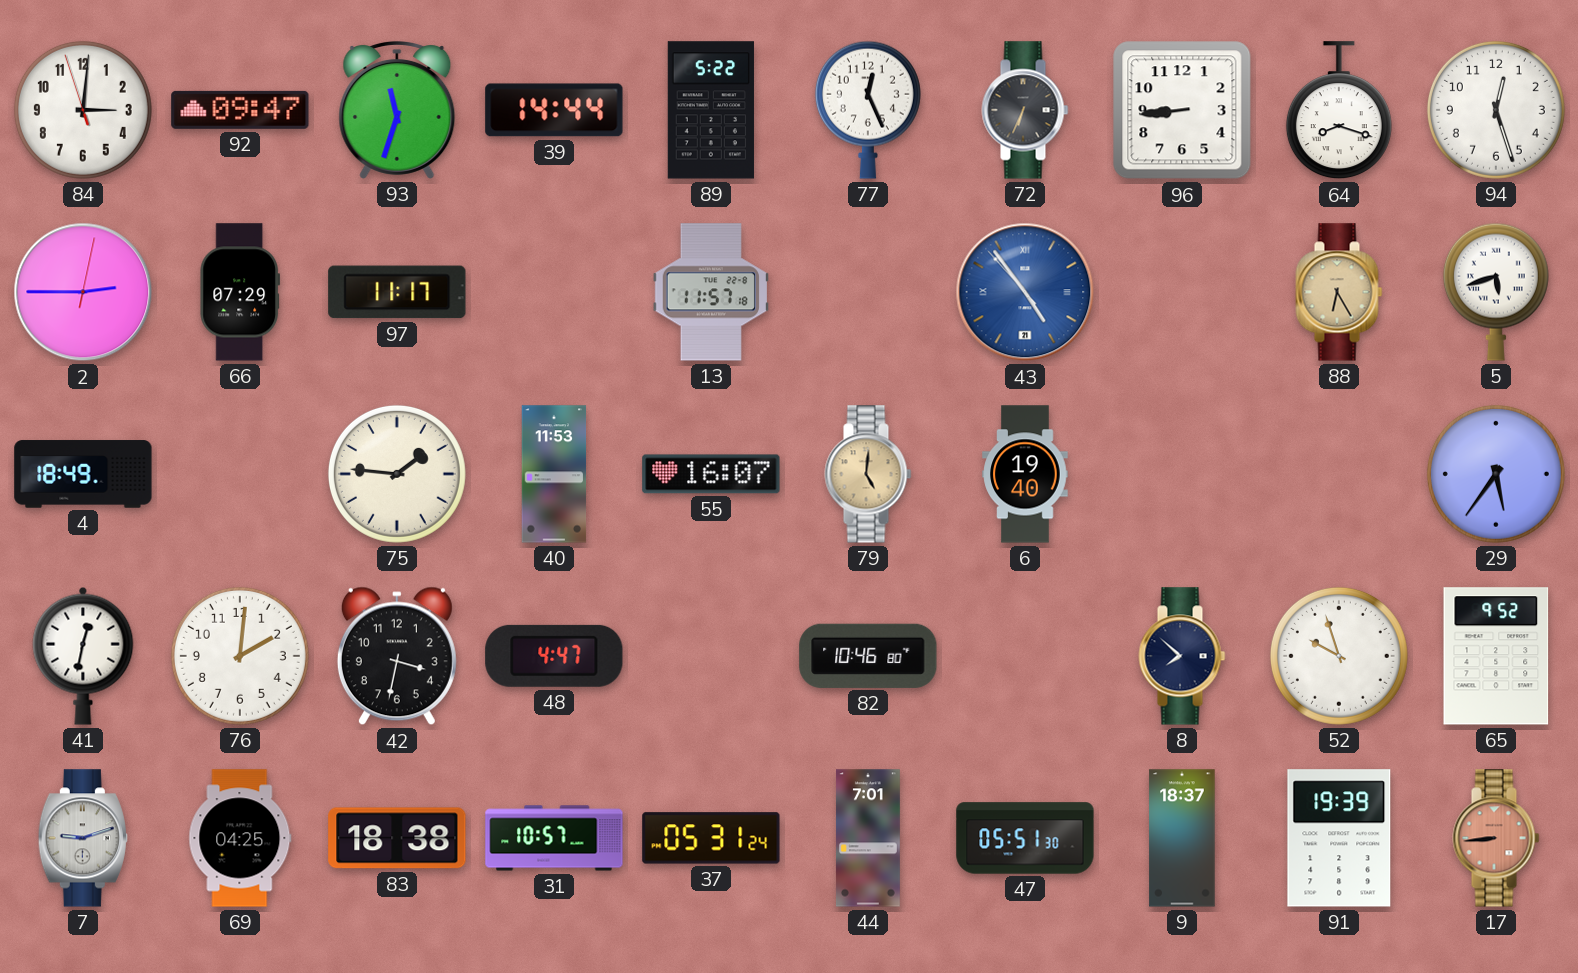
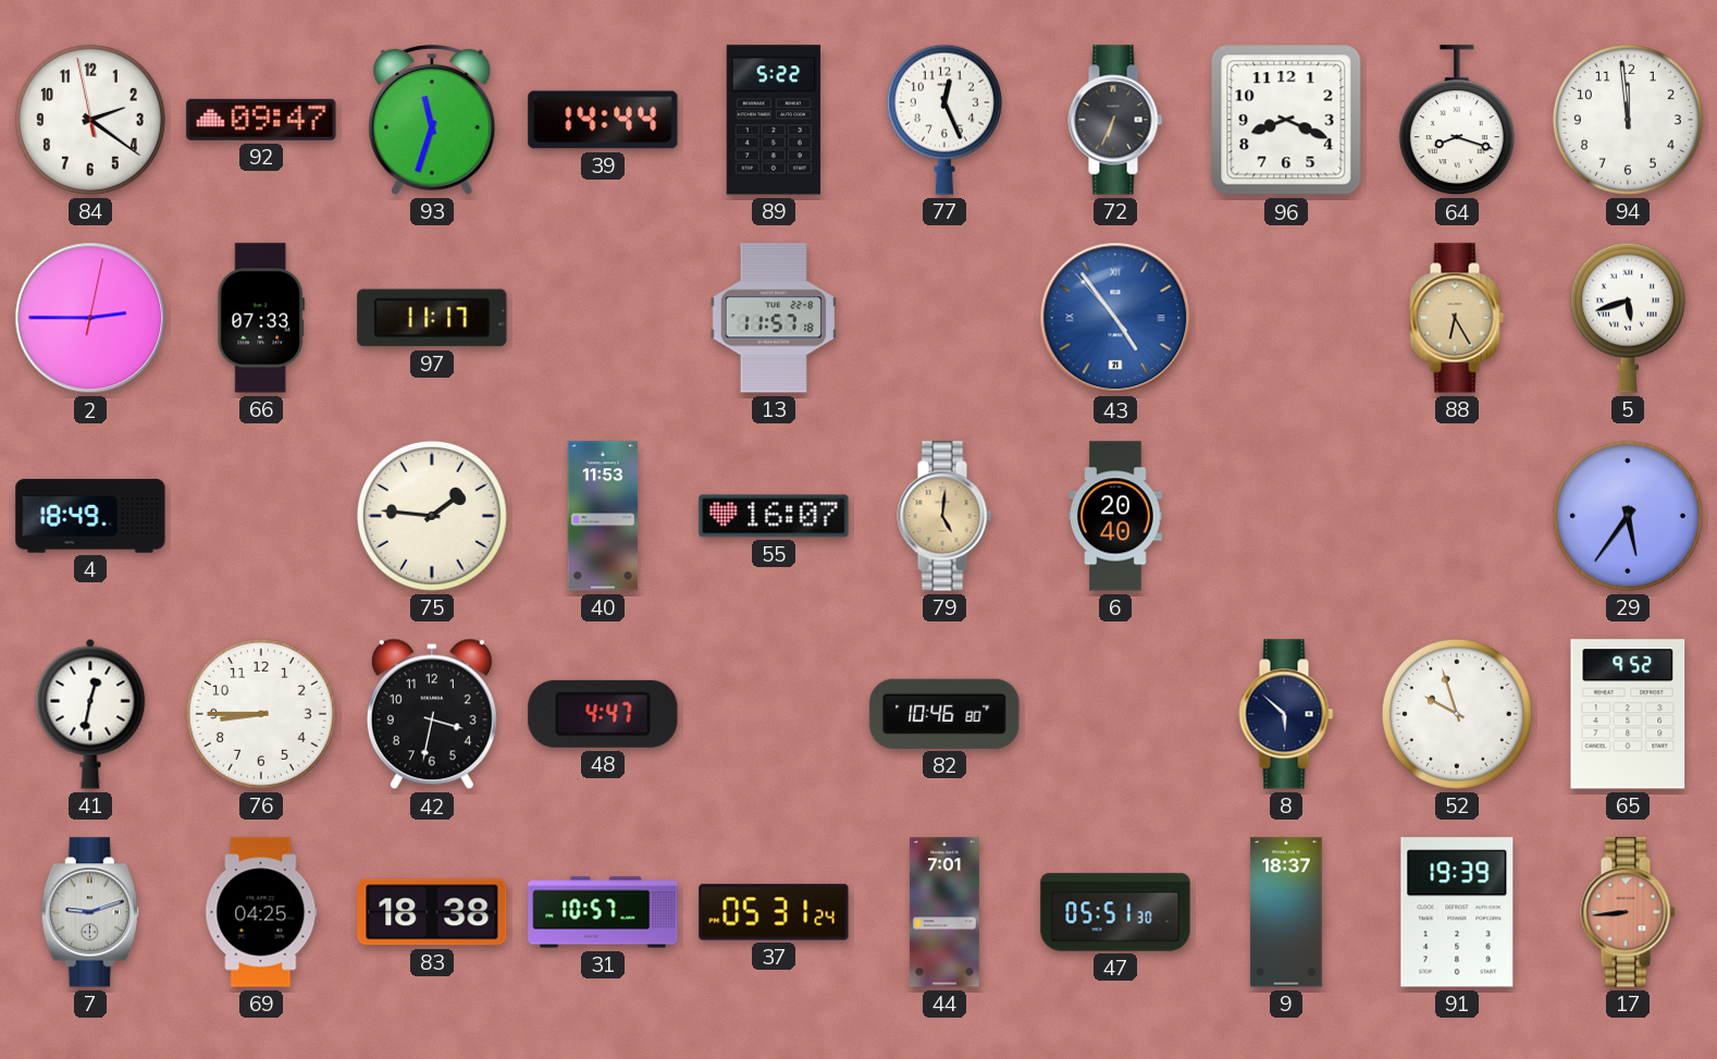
84: 3:00 -> 2:20 (90, 120)
96: 8:44 -> 8:19 (1286, 120)
94: 12:27 -> 11:59 (1628, 120)
66: 07:29 -> 07:33 (261, 318)
6: 19:40 -> 20:40 (1115, 516)
76: 2:01 -> 8:45 (261, 714)
8: 7:52 -> 5:52 (1286, 714)
